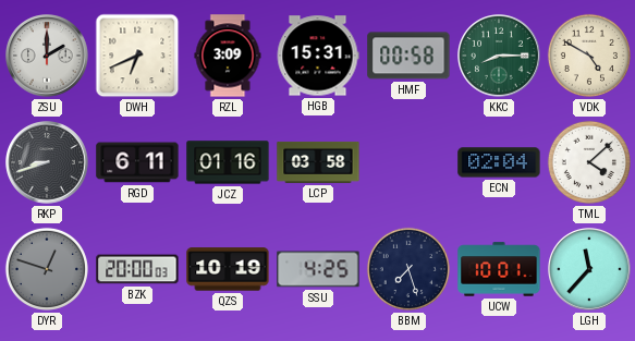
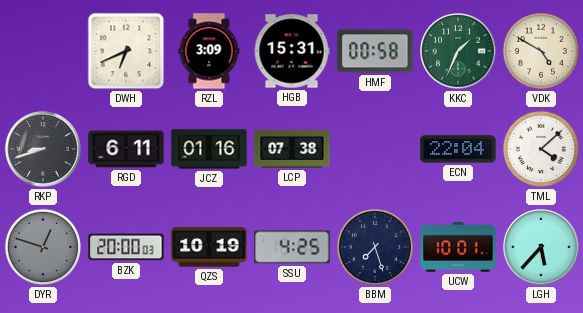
ZSU: 2:00 -> none (48, 57)
KKC: 8:15 -> 1:34 (459, 52)
LCP: 03:58 -> 07:38 (292, 149)
ECN: 02:04 -> 22:04 (458, 149)
LGH: 11:37 -> 5:37 (542, 248)
